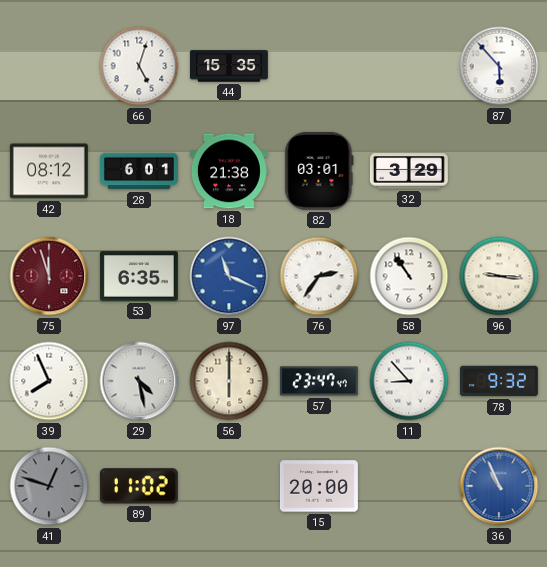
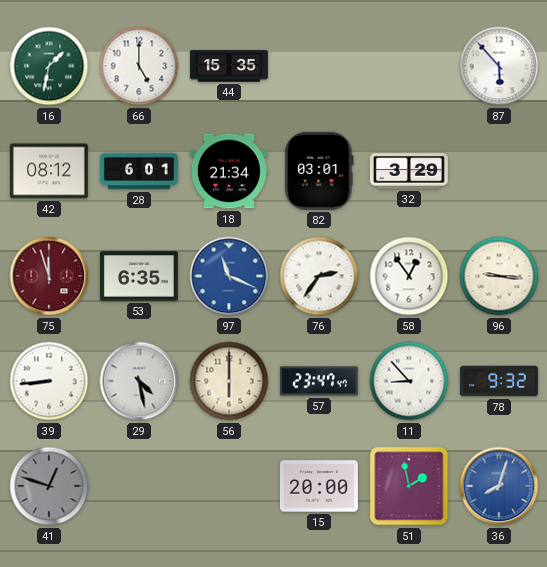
16: none -> 1:32 (49, 66)
66: 5:03 -> 5:00 (139, 66)
18: 21:38 -> 21:34 (229, 171)
58: 10:54 -> 12:54 (409, 276)
39: 7:56 -> 8:44 (49, 381)
89: 11:02 -> none (139, 486)
51: none -> 1:58 (409, 486)
36: 10:56 -> 8:03 (499, 486)
